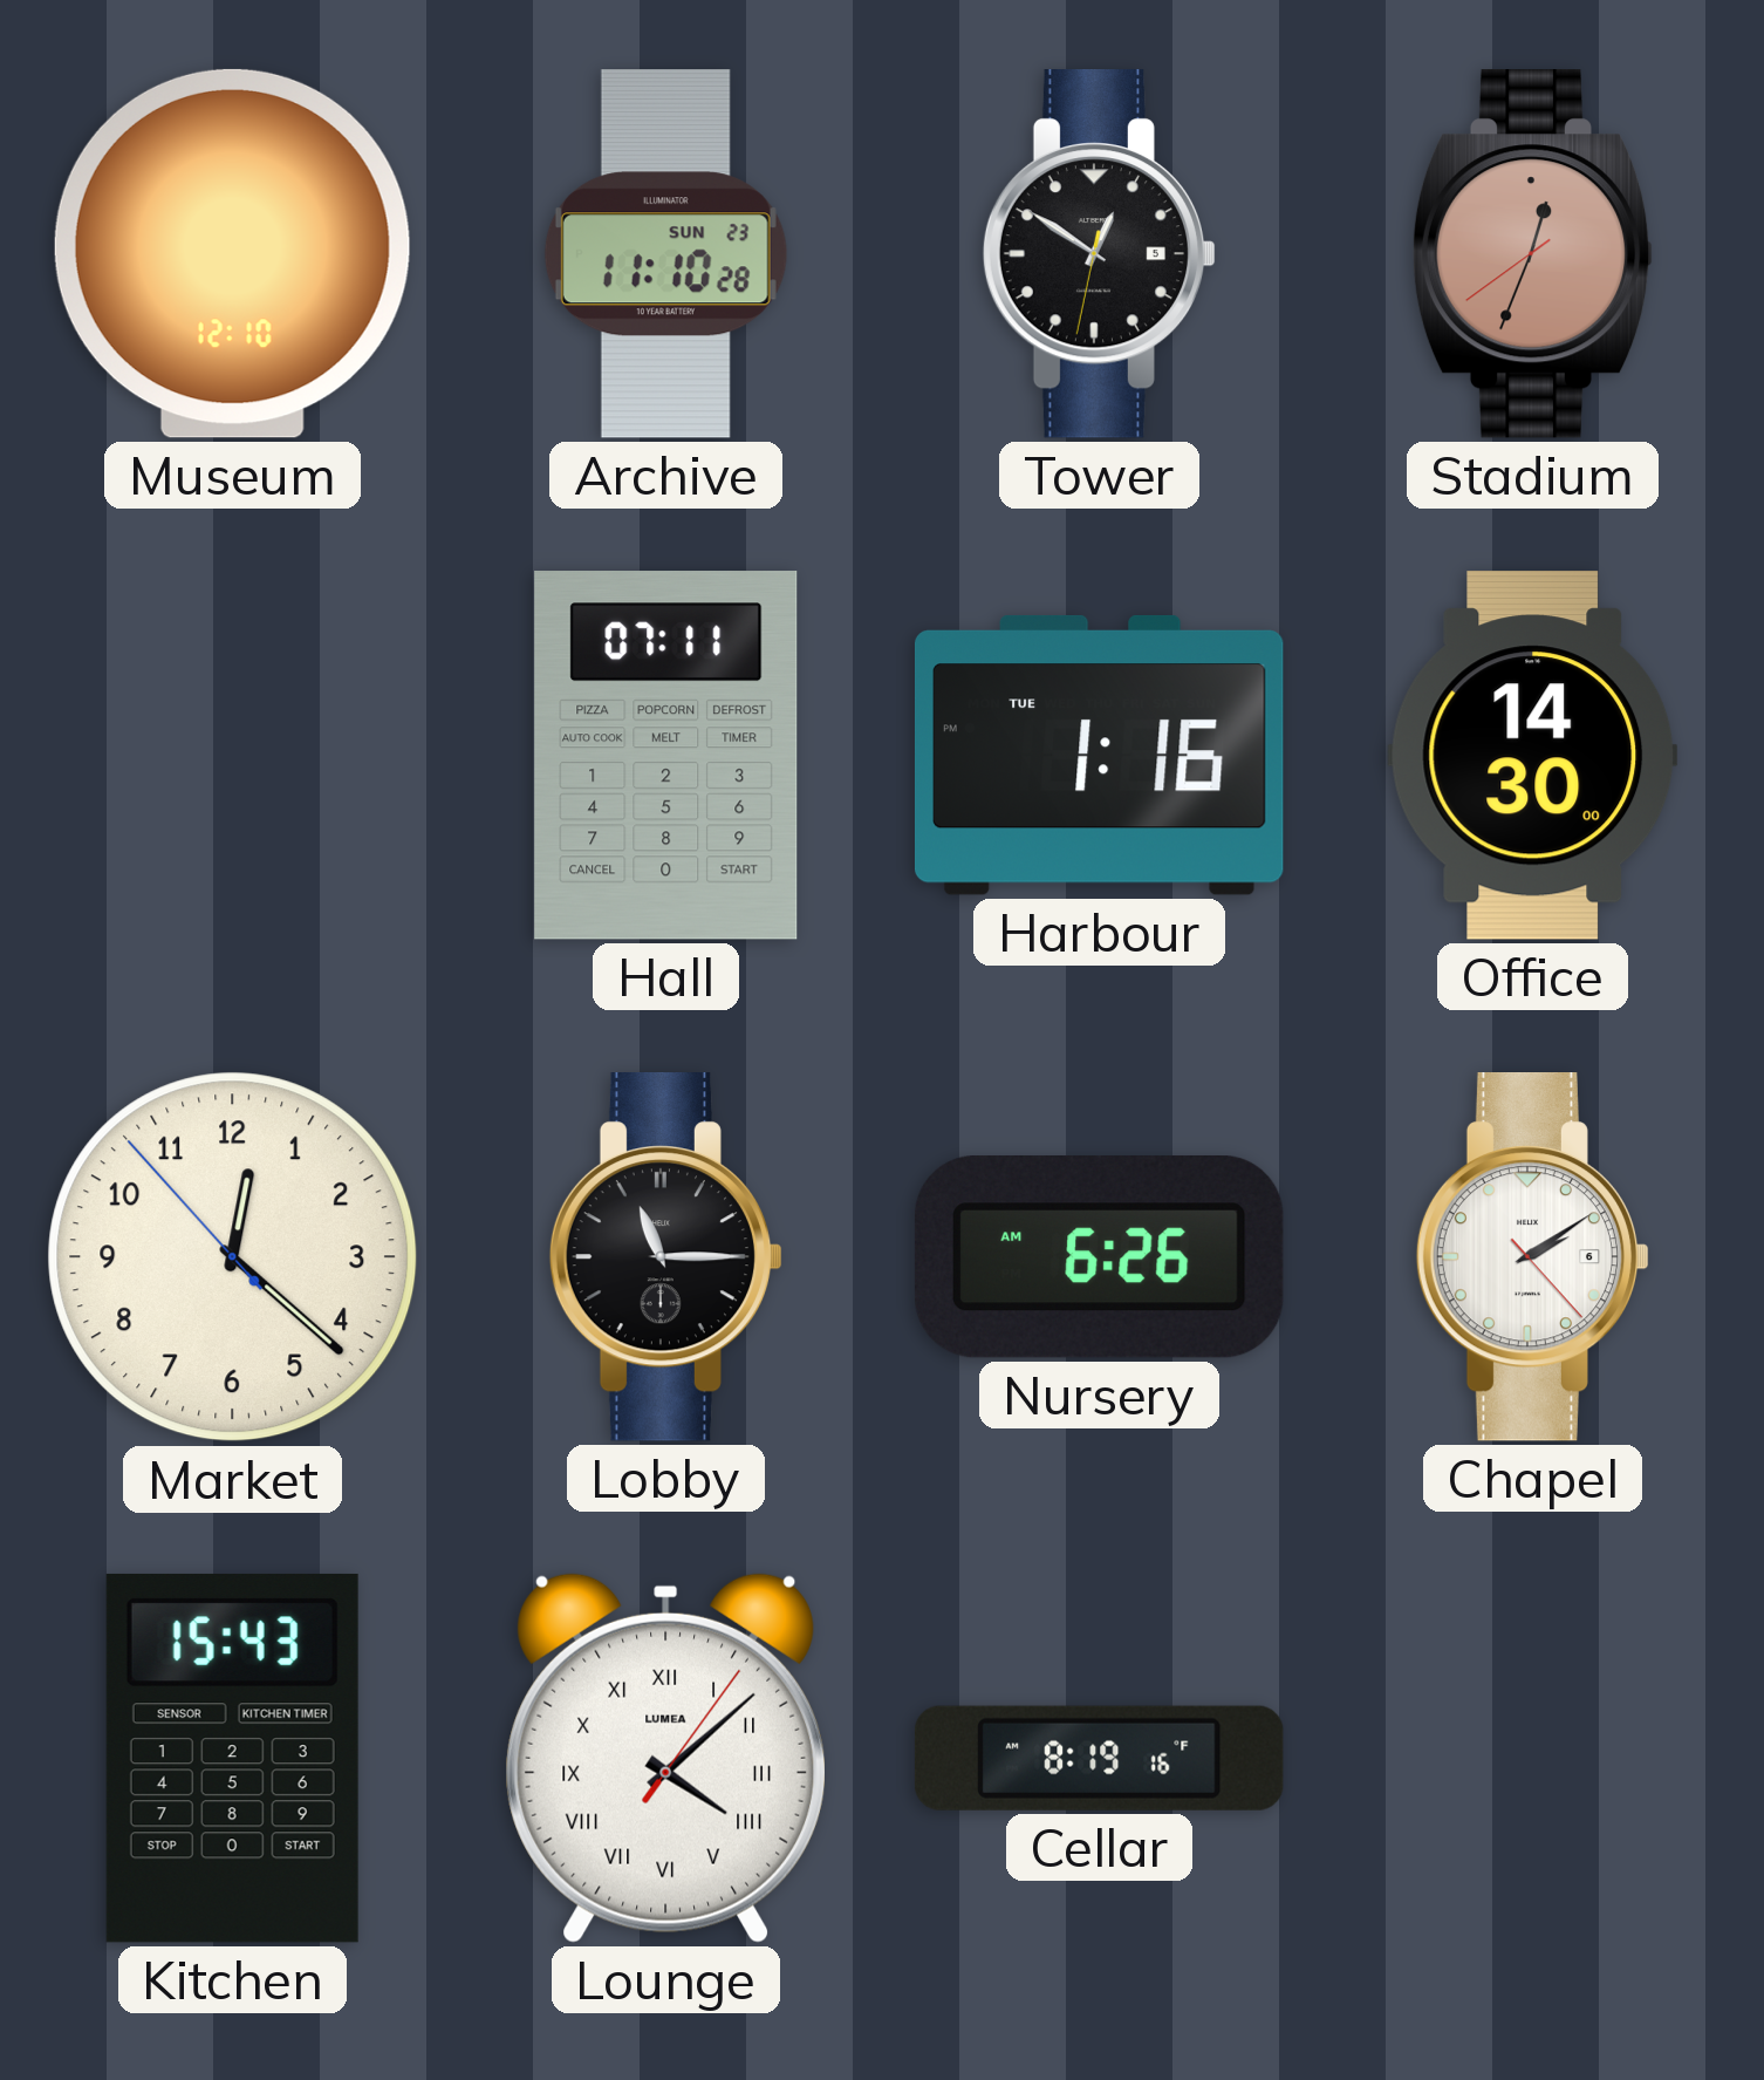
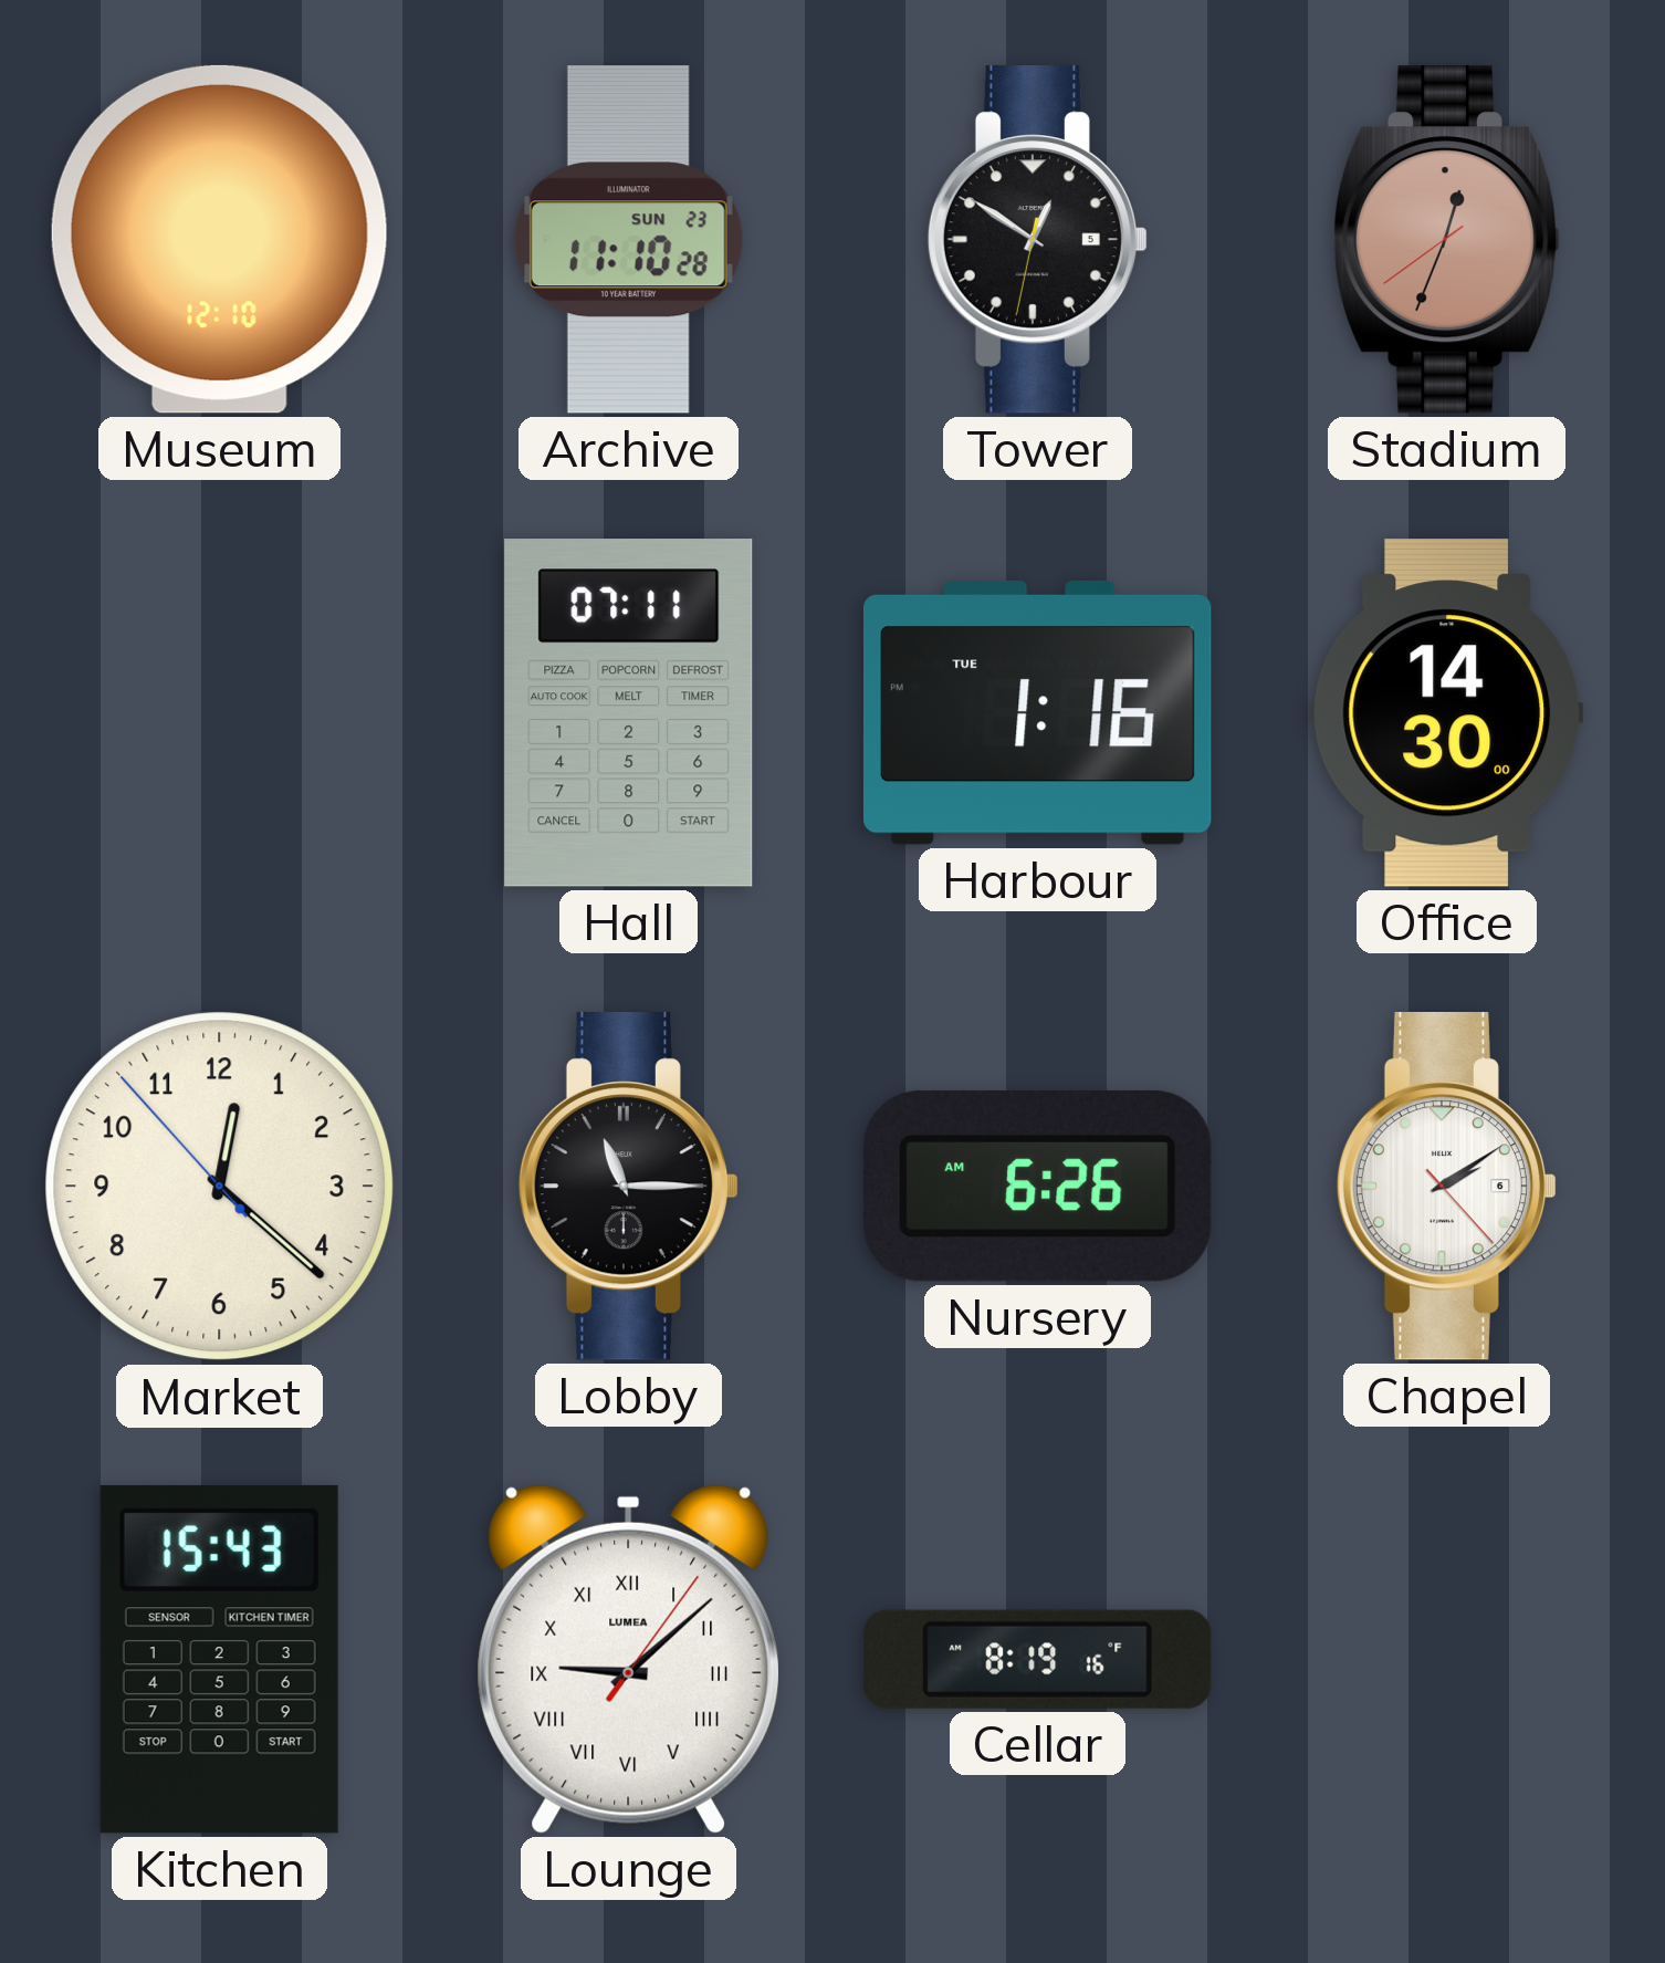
Lounge: 4:08 -> 9:08 (628, 1659)
